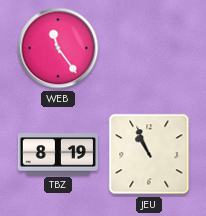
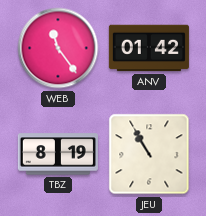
ANV: none -> 01:42 (149, 48)
JEU: 10:56 -> 10:55 (149, 154)
